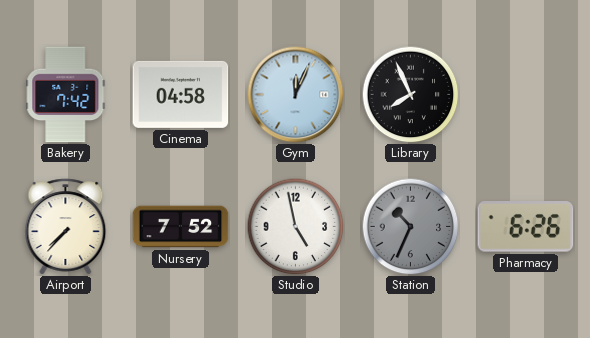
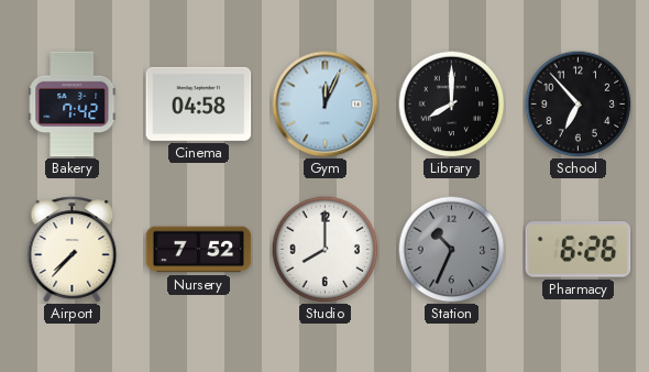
Library: 7:56 -> 8:00 (451, 103)
School: none -> 6:53 (577, 103)
Studio: 4:58 -> 8:00 (324, 249)
